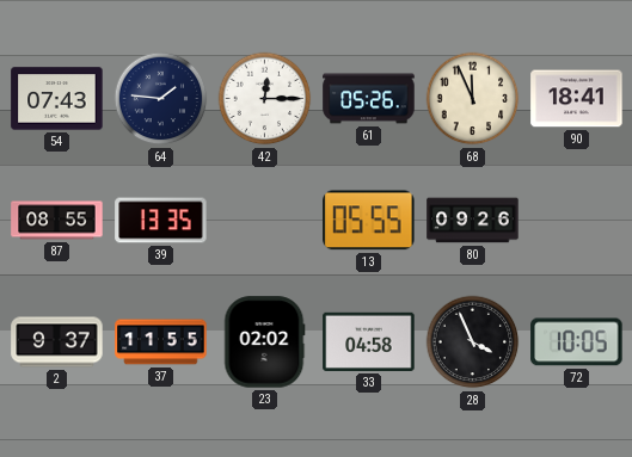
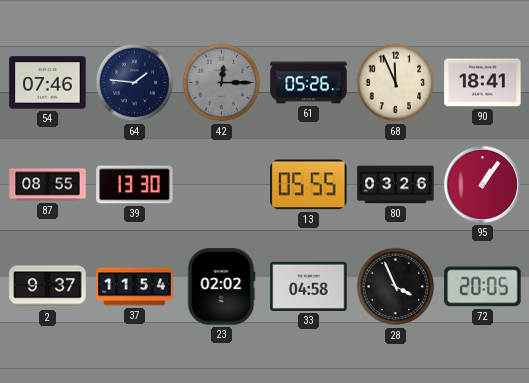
54: 07:43 -> 07:46 (48, 83)
42 dial: white -> grey (222, 83)
39: 13:35 -> 13:30 (135, 185)
80: 09:26 -> 03:26 (396, 185)
95: none -> 1:06 (482, 184)
37: 11:55 -> 11:54 (135, 287)
72: 10:05 -> 20:05 (483, 287)
